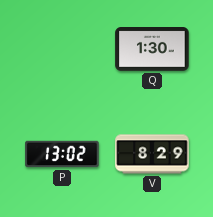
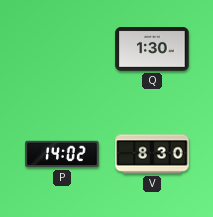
P: 13:02 -> 14:02 (62, 154)
V: 8:29 -> 8:30 (152, 154)
